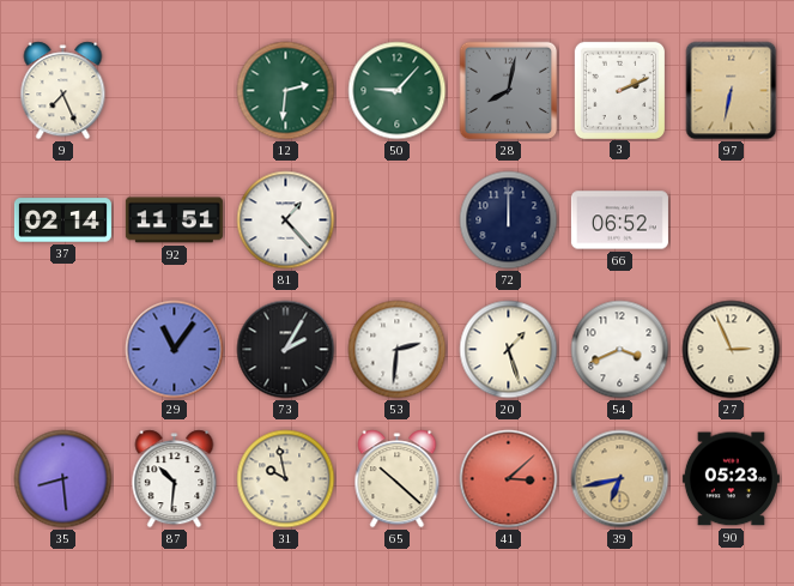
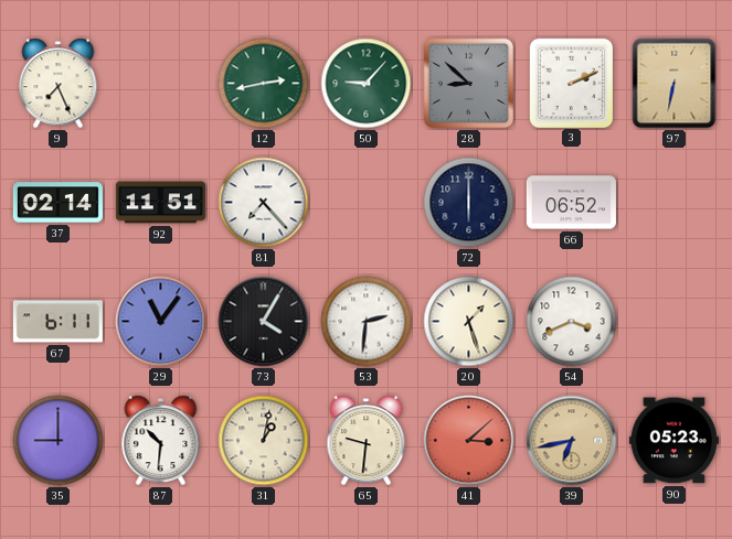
12: 2:31 -> 2:43 (264, 84)
28: 8:02 -> 8:52 (469, 84)
81: 1:23 -> 7:23 (264, 203)
72: 12:00 -> 6:00 (469, 203)
67: none -> 6:11 (57, 322)
73: 2:05 -> 4:05 (264, 322)
27: 2:56 -> none (732, 350)
35: 8:29 -> 9:00 (59, 441)
31: 9:58 -> 1:02 (264, 441)
65: 10:22 -> 9:31 (367, 441)
